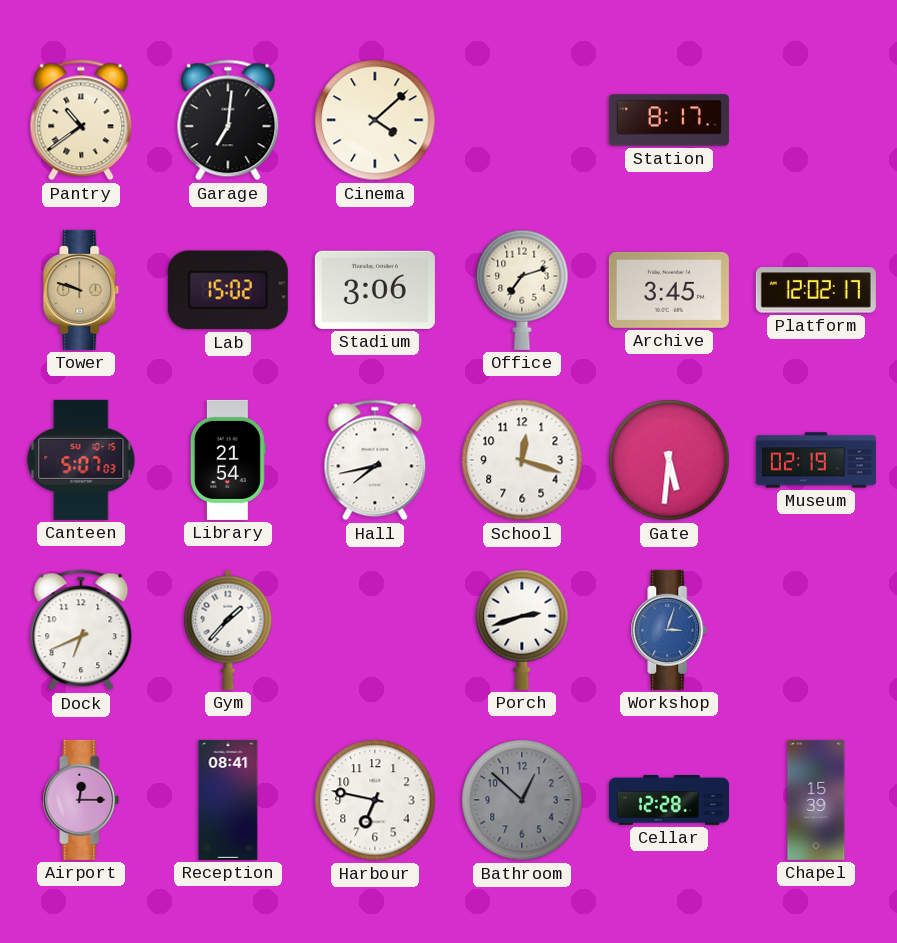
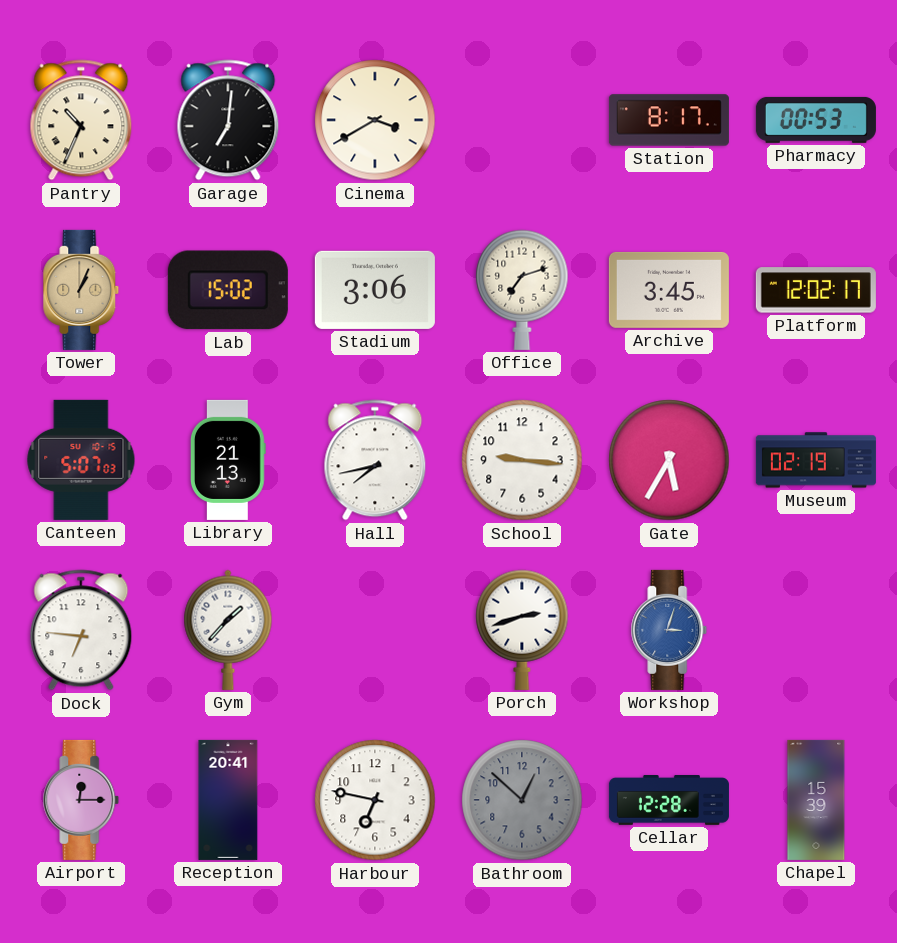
Pantry: 10:39 -> 10:34 (81, 120)
Cinema: 4:08 -> 3:40 (375, 120)
Pharmacy: none -> 00:53 (816, 120)
Tower: 9:48 -> 1:04 (81, 290)
Library: 21:54 -> 21:13 (229, 460)
School: 12:18 -> 9:16 (522, 460)
Gate: 5:31 -> 5:35 (669, 460)
Dock: 6:41 -> 6:46 (81, 630)
Reception: 08:41 -> 20:41 (228, 800)
